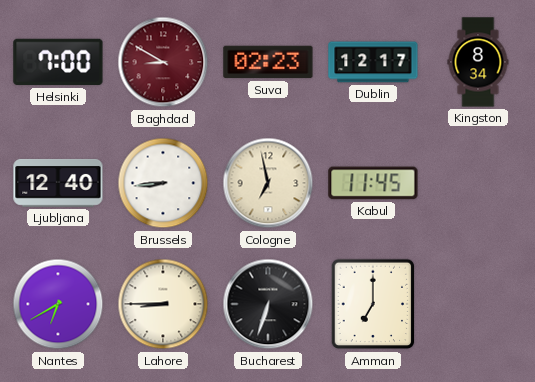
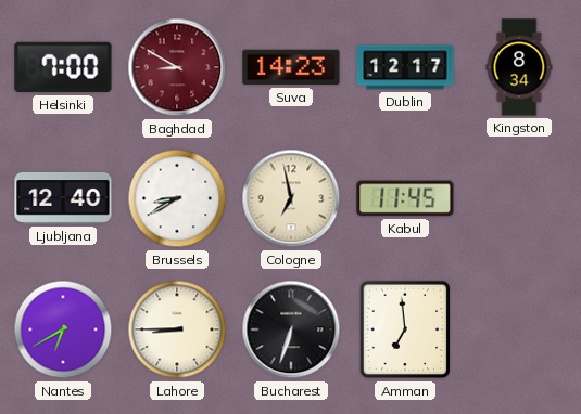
Suva: 02:23 -> 14:23 (291, 67)
Brussels: 8:44 -> 8:40 (177, 198)
Amman: 7:00 -> 6:59 (405, 329)
